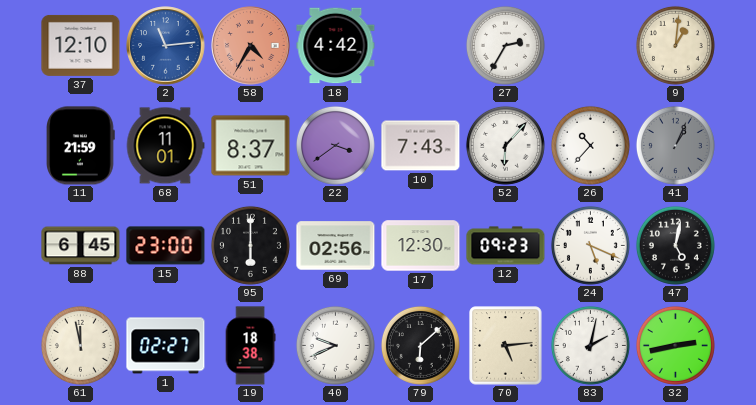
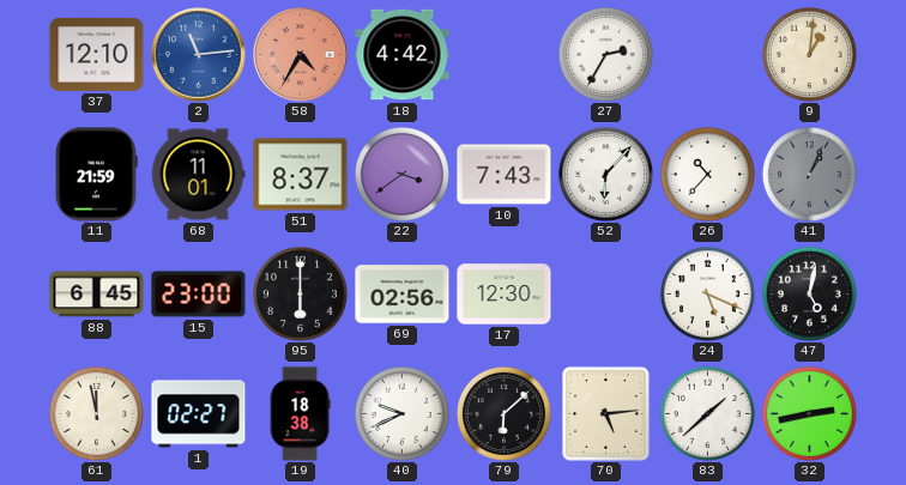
12: 09:23 -> none (506, 246)
83: 2:02 -> 1:38 (707, 413)
